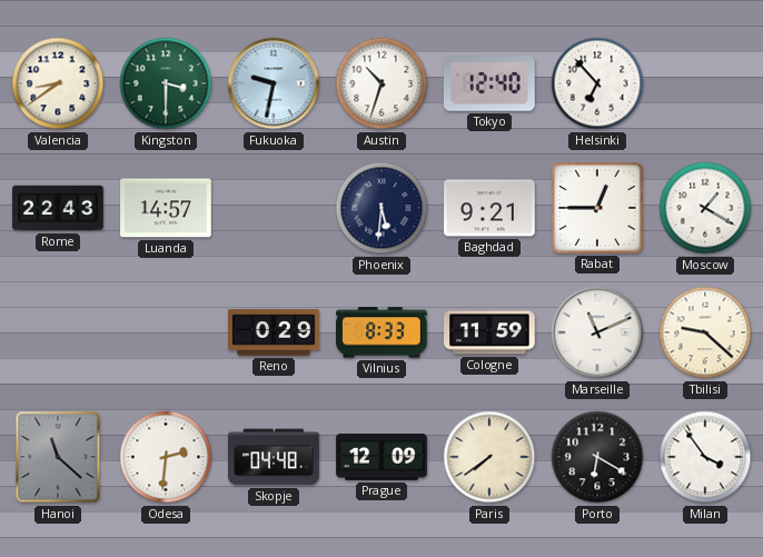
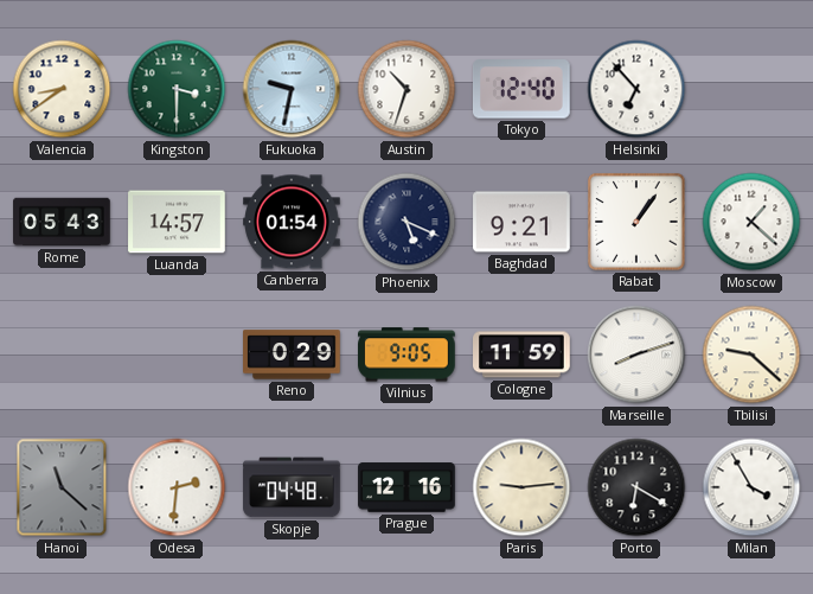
Rome: 22:43 -> 05:43 (62, 222)
Canberra: none -> 01:54 (292, 222)
Phoenix: 5:31 -> 5:19 (406, 222)
Rabat: 12:45 -> 1:06 (636, 222)
Moscow: 1:20 -> 1:22 (751, 222)
Vilnius: 8:33 -> 9:05 (406, 355)
Marseille: 11:11 -> 8:12 (636, 355)
Prague: 12:09 -> 12:16 (406, 487)
Paris: 7:39 -> 9:14 (521, 487)
Milan: 3:54 -> 3:55 (751, 487)
